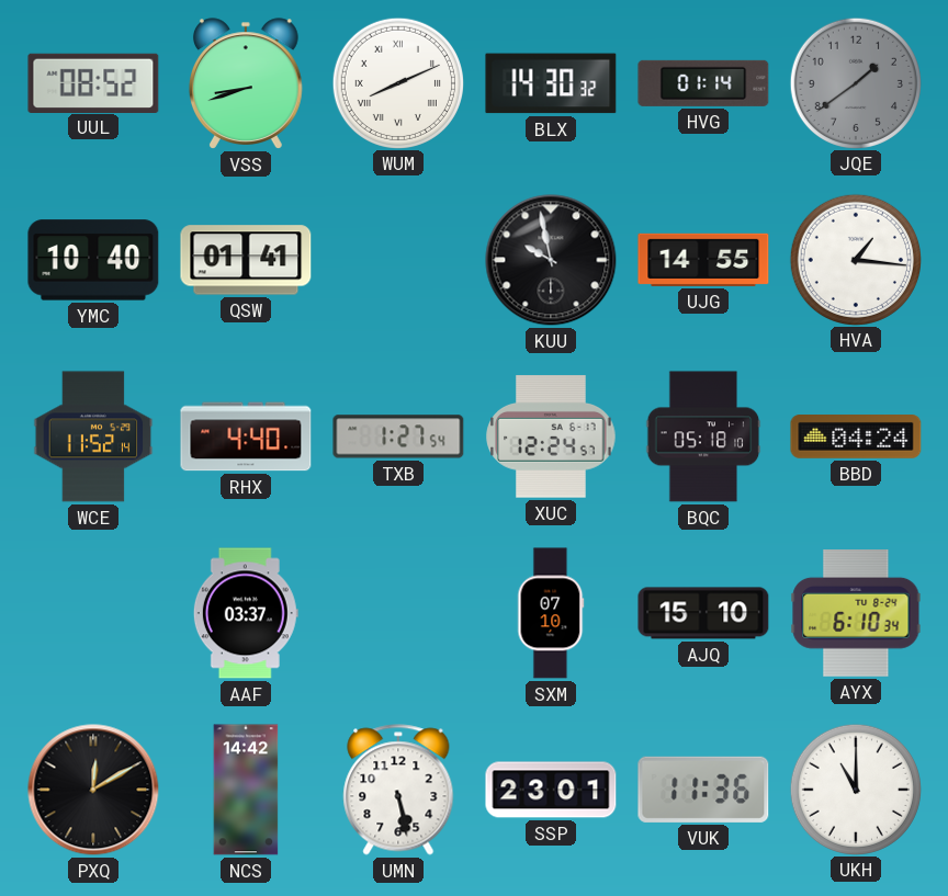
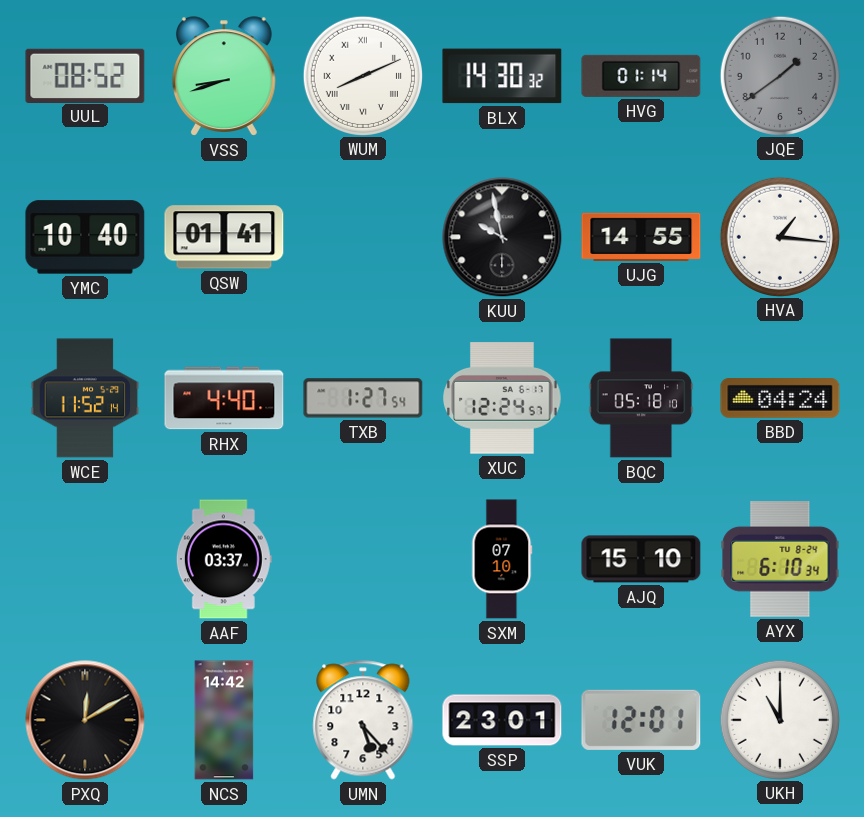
UMN: 5:28 -> 5:23 (363, 720)
VUK: 11:36 -> 12:01 (641, 720)
